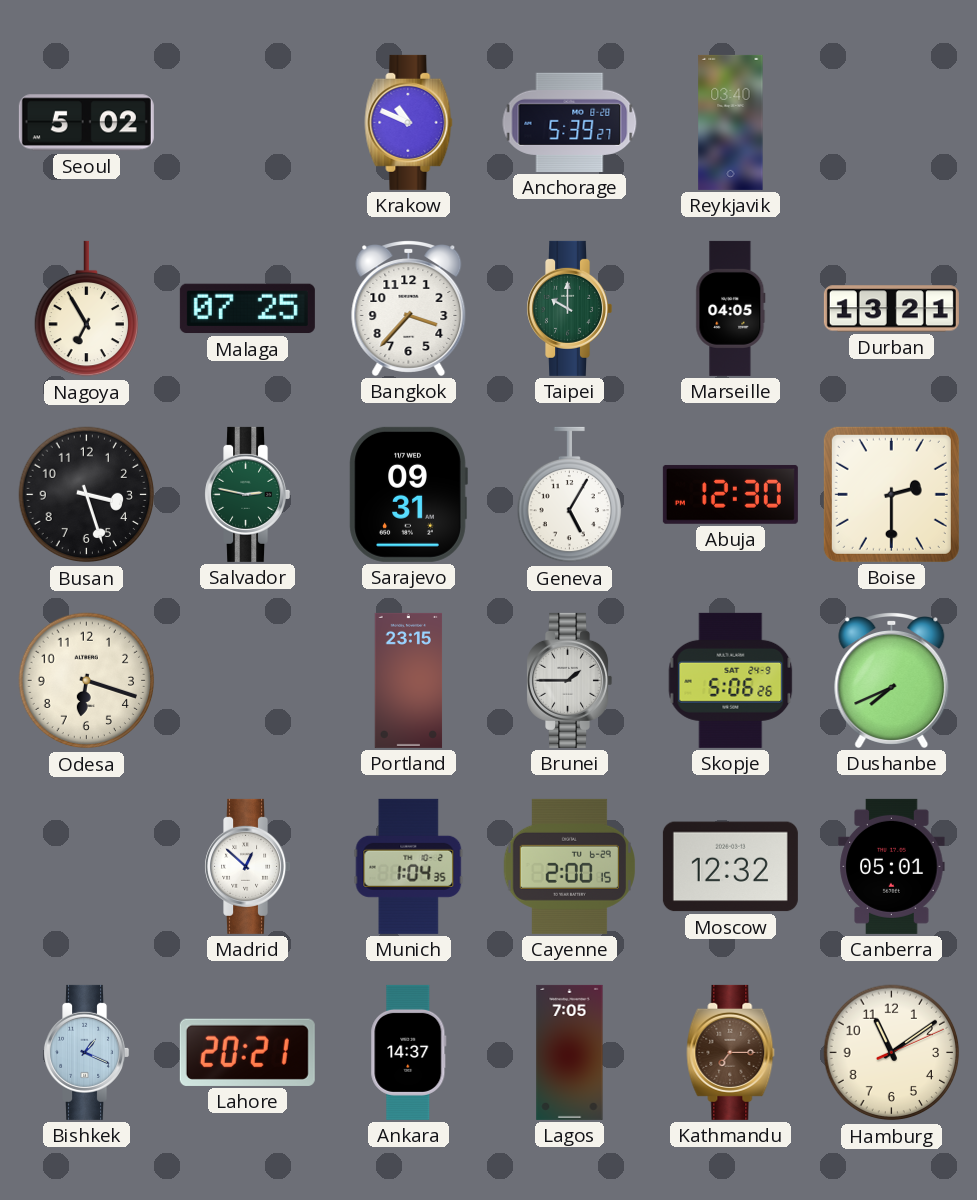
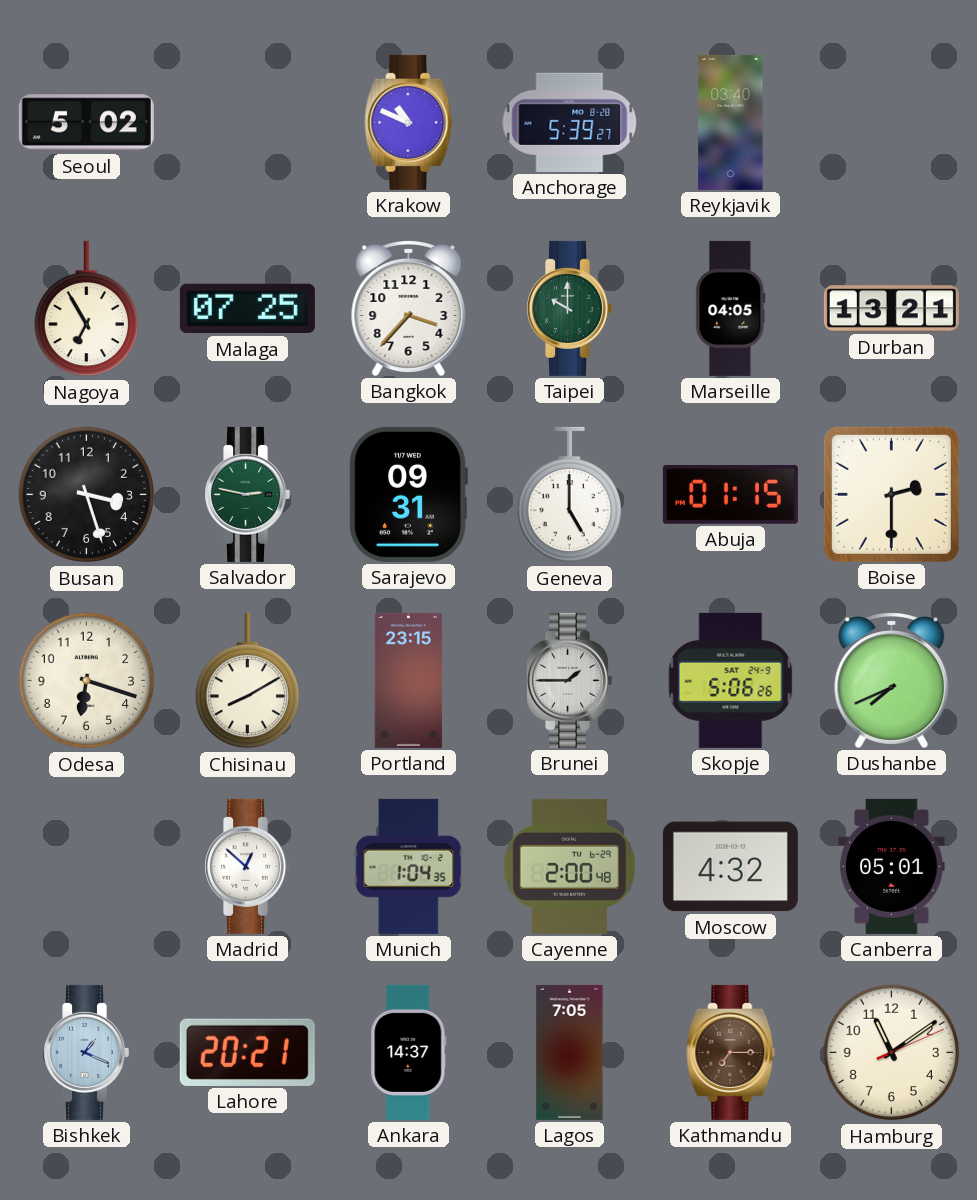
Geneva: 5:05 -> 5:00 (569, 495)
Abuja: 12:30 -> 01:15 (730, 494)
Chisinau: none -> 8:10 (247, 681)
Cayenne: 2:00:15 -> 2:00:48 (569, 866)
Moscow: 12:32 -> 4:32 (730, 867)
